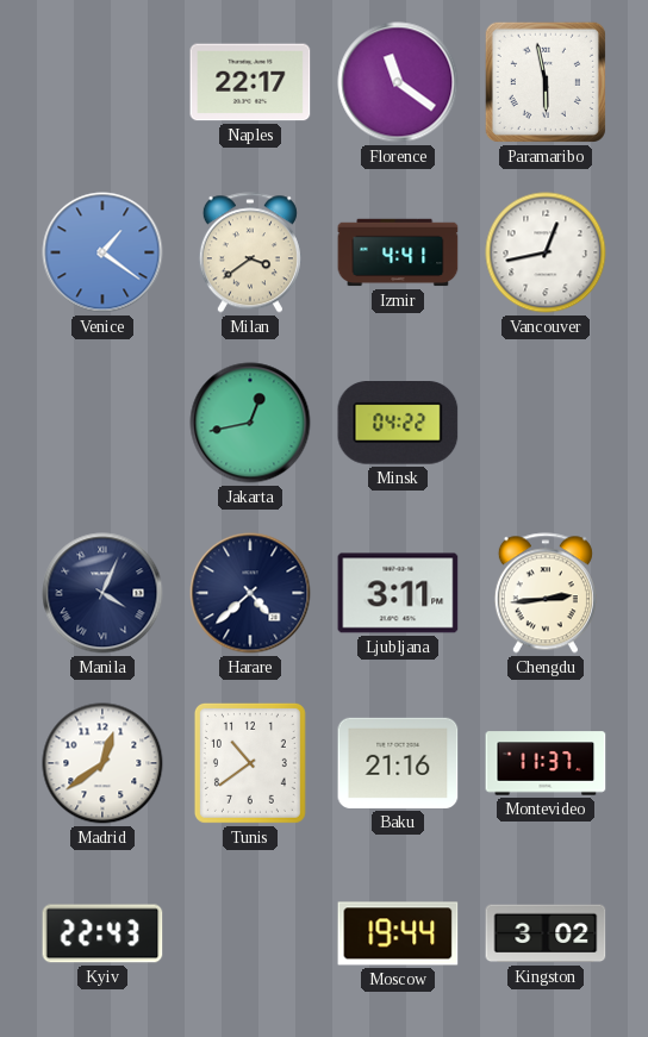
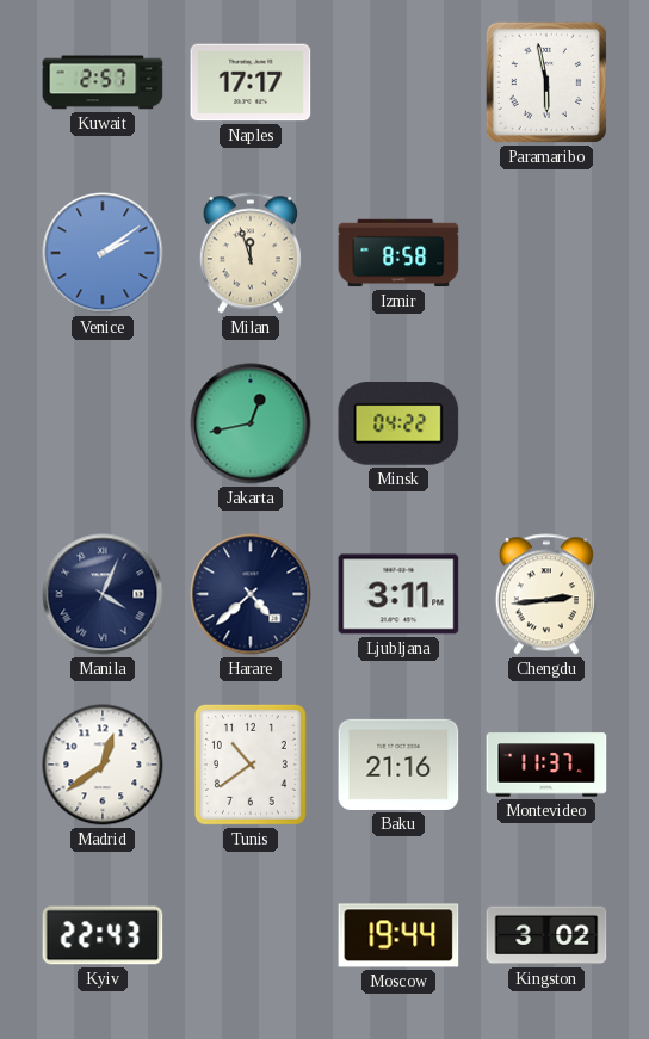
Kuwait: none -> 2:57 (103, 82)
Naples: 22:17 -> 17:17 (251, 82)
Florence: 11:21 -> none (398, 82)
Venice: 1:21 -> 2:09 (103, 253)
Milan: 3:39 -> 11:57 (251, 253)
Izmir: 4:41 -> 8:58 (398, 253)
Vancouver: 12:43 -> none (546, 252)
